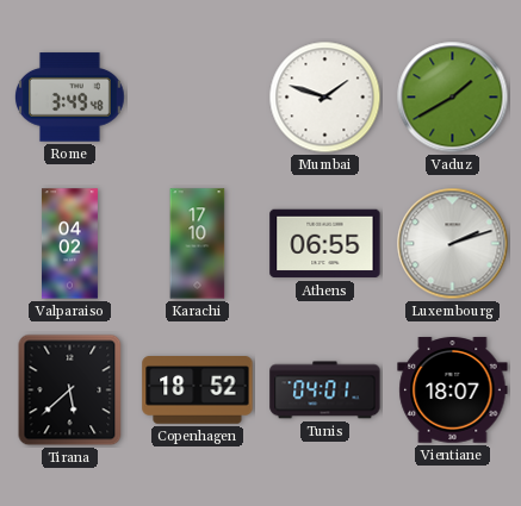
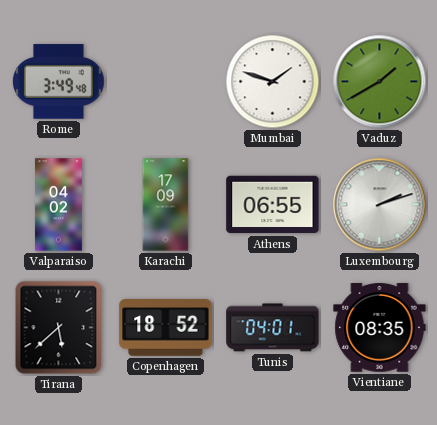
Karachi: 17:10 -> 17:09 (166, 205)
Vientiane: 18:07 -> 08:35 (380, 328)
